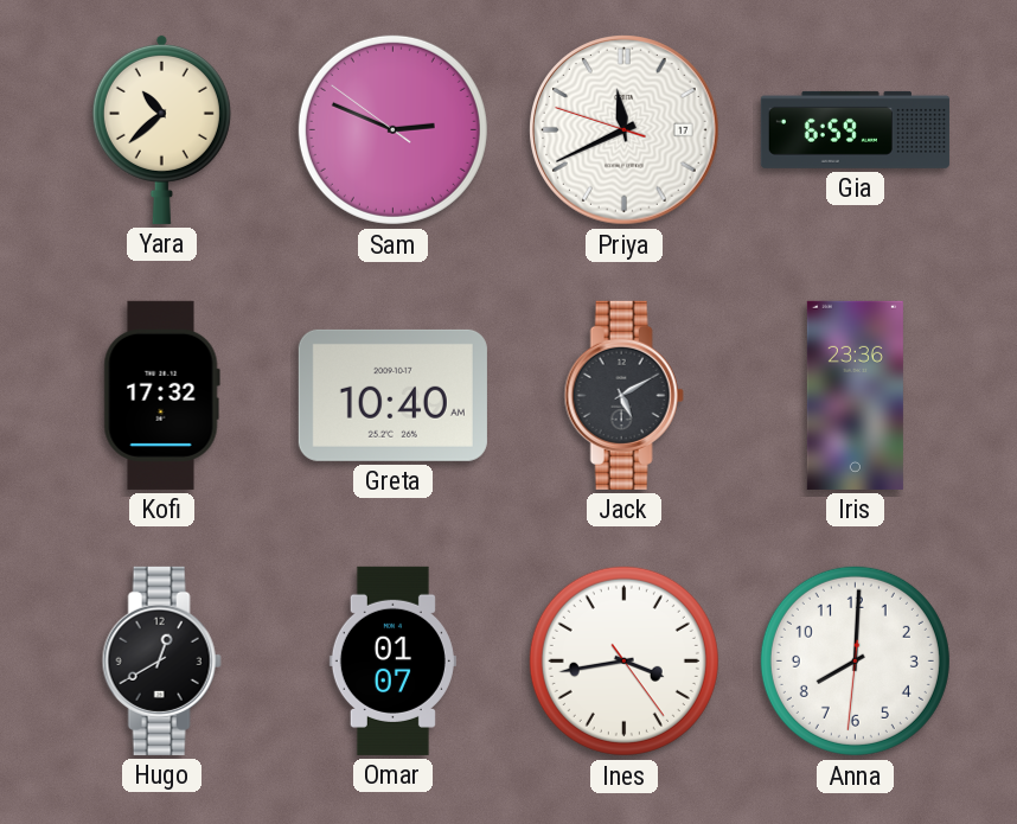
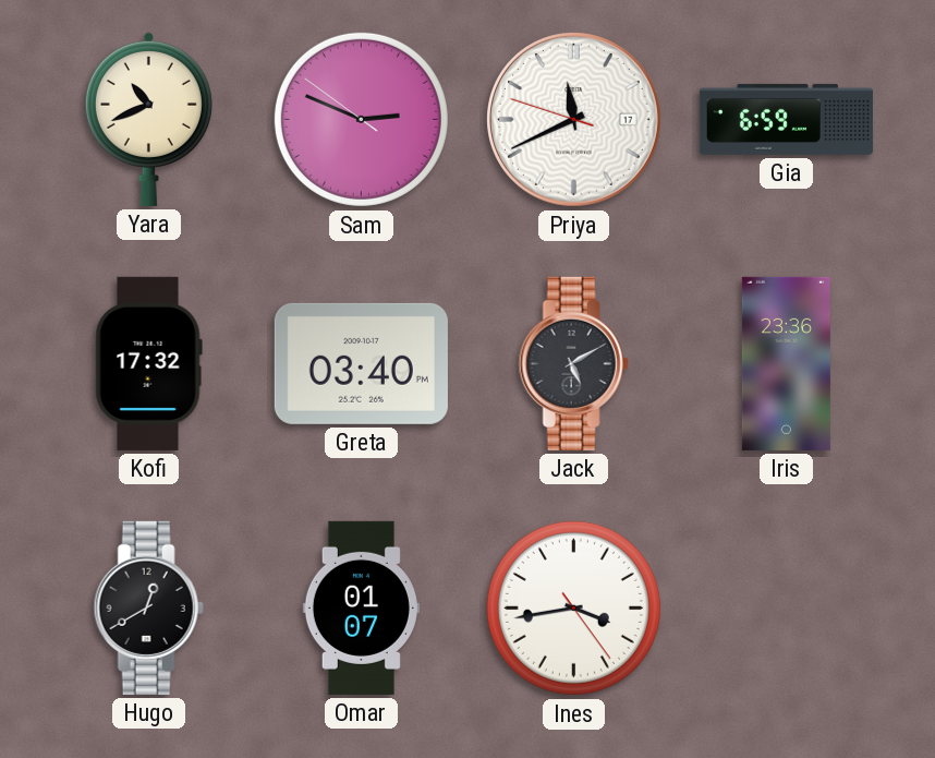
Yara: 10:38 -> 10:41 (148, 119)
Greta: 10:40 -> 03:40 (361, 363)
Anna: 8:00 -> none (855, 660)
